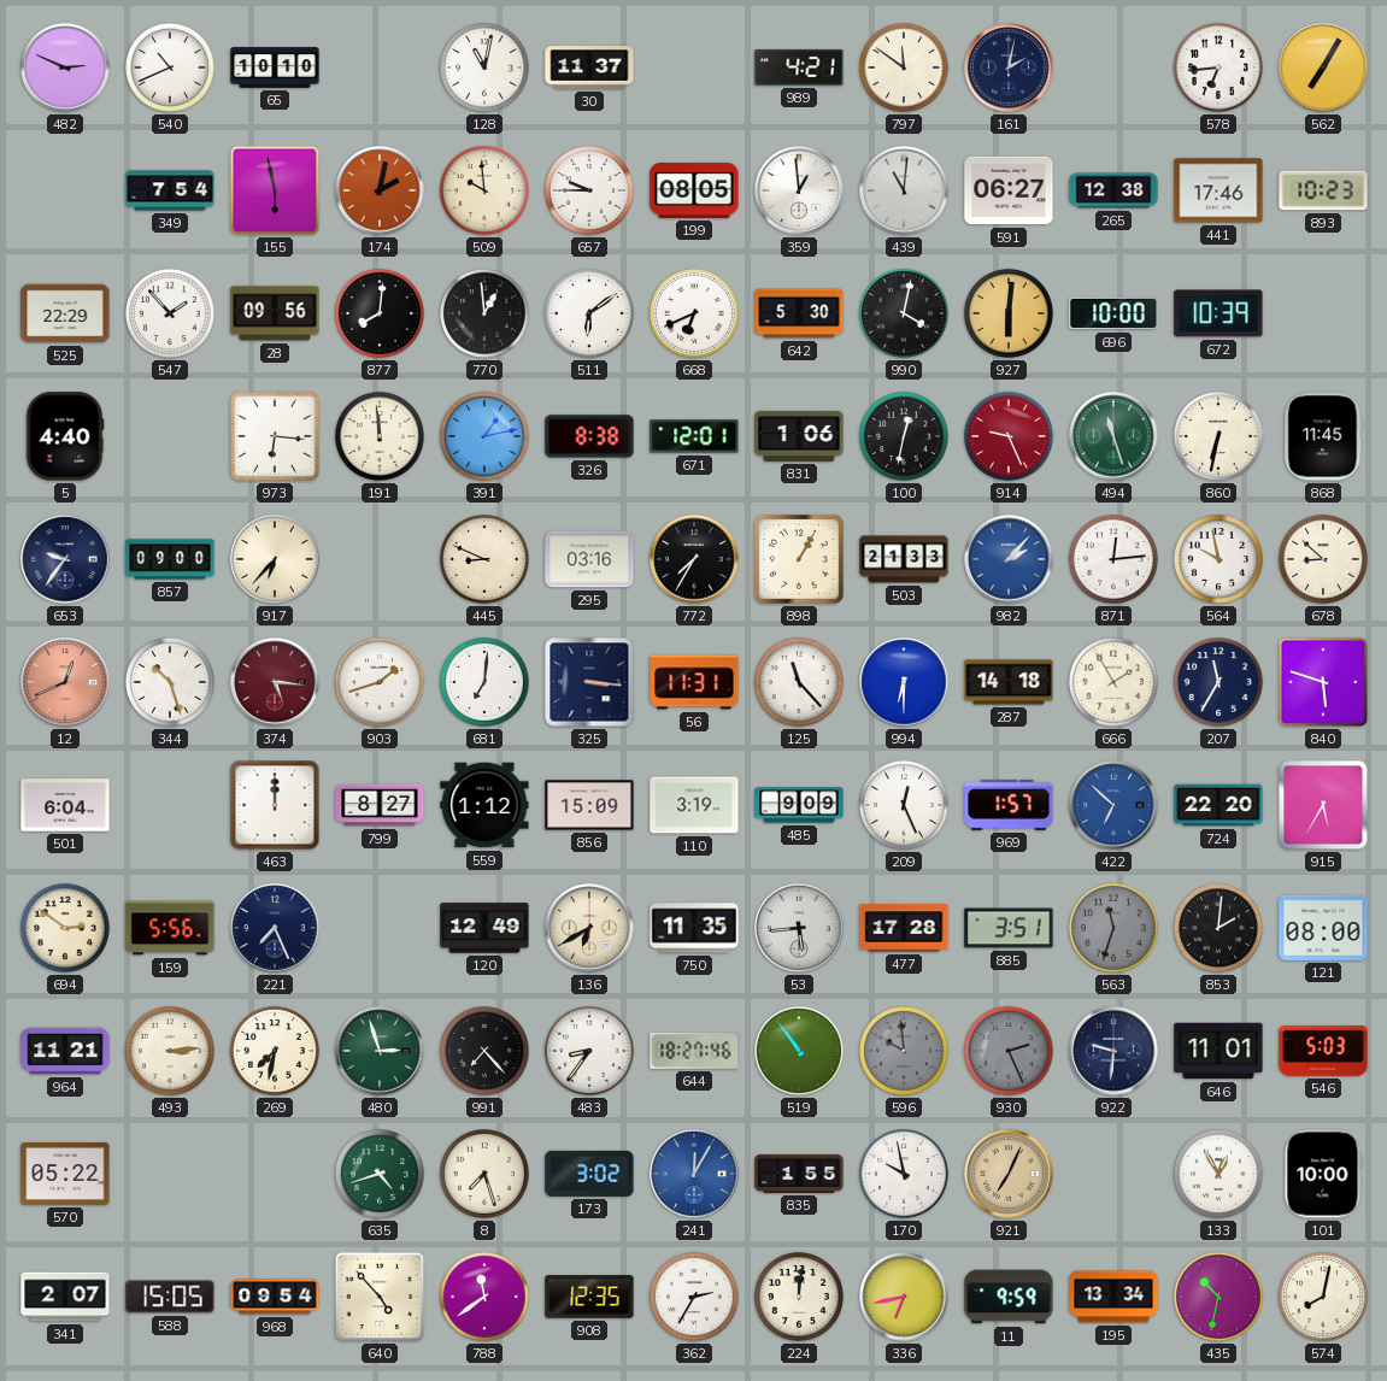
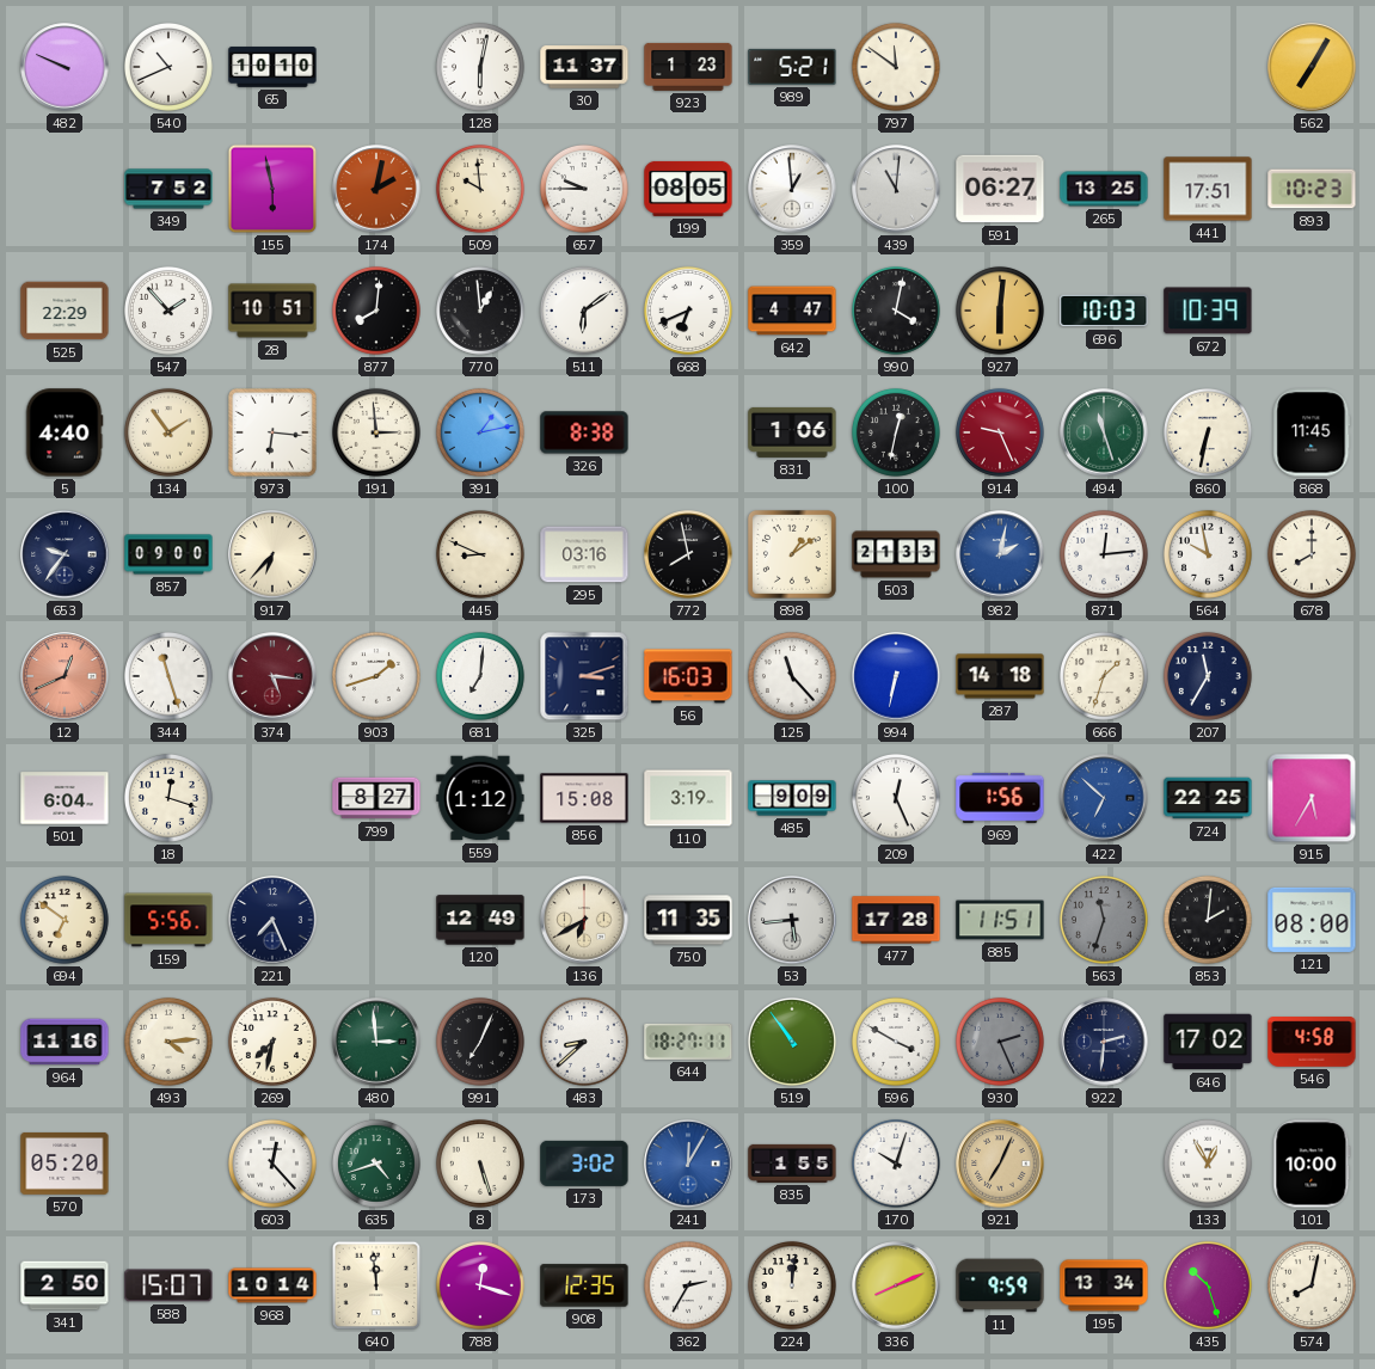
482: 2:49 -> 9:49 (65, 67)
128: 11:02 -> 6:02 (480, 67)
923: none -> 1:23 (688, 67)
989: 4:21 -> 5:21 (792, 67)
161: 2:02 -> none (1009, 67)
578: 6:44 -> none (1218, 67)
349: 7:54 -> 7:52 (168, 189)
265: 12:38 -> 13:25 (1104, 189)
441: 17:46 -> 17:51 (1208, 189)
28: 09:56 -> 10:51 (272, 311)
642: 5:30 -> 4:47 (792, 311)
696: 10:00 -> 10:03 (1104, 311)
134: none -> 1:54 (168, 432)
191: 11:59 -> 2:59 (376, 432)
671: 12:01 -> none (694, 436)
772: 7:35 -> 7:58 (688, 554)
898: 1:05 -> 1:09 (792, 554)
982: 2:07 -> 2:02 (1000, 554)
678: 8:52 -> 8:00 (1312, 554)
344: 10:27 -> 11:27 (168, 676)
325: 3:16 -> 3:12 (584, 676)
56: 11:31 -> 16:03 (688, 676)
994: 6:30 -> 6:32 (896, 676)
666: 1:55 -> 1:33 (1104, 676)
840: 5:48 -> none (1323, 682)
18: none -> 12:18 (168, 798)
463: 12:00 -> none (275, 805)
856: 15:09 -> 15:08 (584, 798)
969: 1:57 -> 1:56 (1000, 798)
724: 22:20 -> 22:25 (1208, 798)
694: 2:51 -> 6:51 (65, 920)
885: 3:51 -> 11:51 (1000, 920)
964: 11:21 -> 11:16 (65, 1042)
493: 3:14 -> 4:14 (168, 1042)
480: 2:57 -> 2:59 (376, 1042)
991: 7:23 -> 7:04 (480, 1042)
483: 8:36 -> 8:38 (584, 1042)
644: 18:27:46 -> 18:27:11 (688, 1042)
596: 9:59 -> 3:50 (896, 1042)
596 dial: grey -> white (896, 1042)
922: 9:31 -> 2:31 (1104, 1042)
646: 11:01 -> 17:02 (1208, 1042)
546: 5:03 -> 4:58 (1312, 1042)
570: 05:22 -> 05:20 (65, 1164)
603: none -> 12:23 (272, 1164)
8: 7:27 -> 5:27 (480, 1164)
170: 9:58 -> 10:03 (896, 1164)
341: 2:07 -> 2:50 (65, 1285)
588: 15:05 -> 15:07 (168, 1285)
968: 09:54 -> 10:14 (272, 1285)
640: 4:53 -> 11:59 (376, 1285)
788: 11:39 -> 12:18 (480, 1285)
336: 6:43 -> 8:11 (896, 1285)
435: 10:32 -> 10:27 (1208, 1285)
